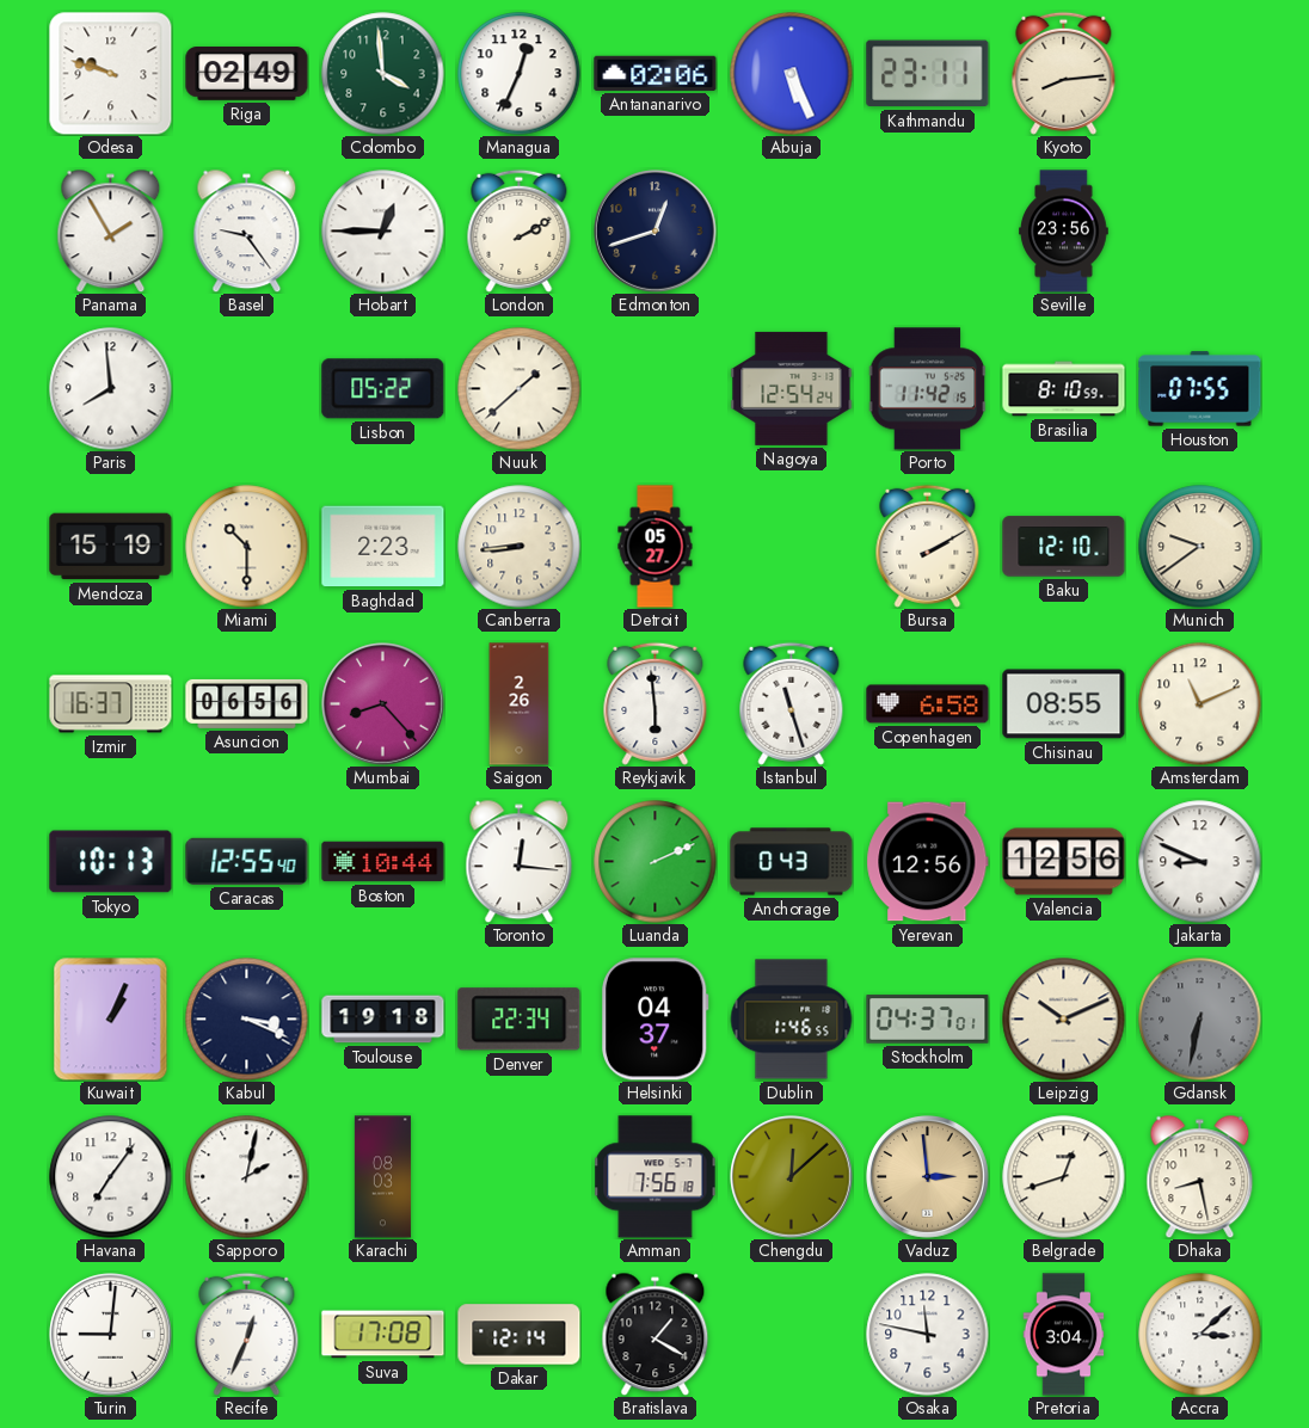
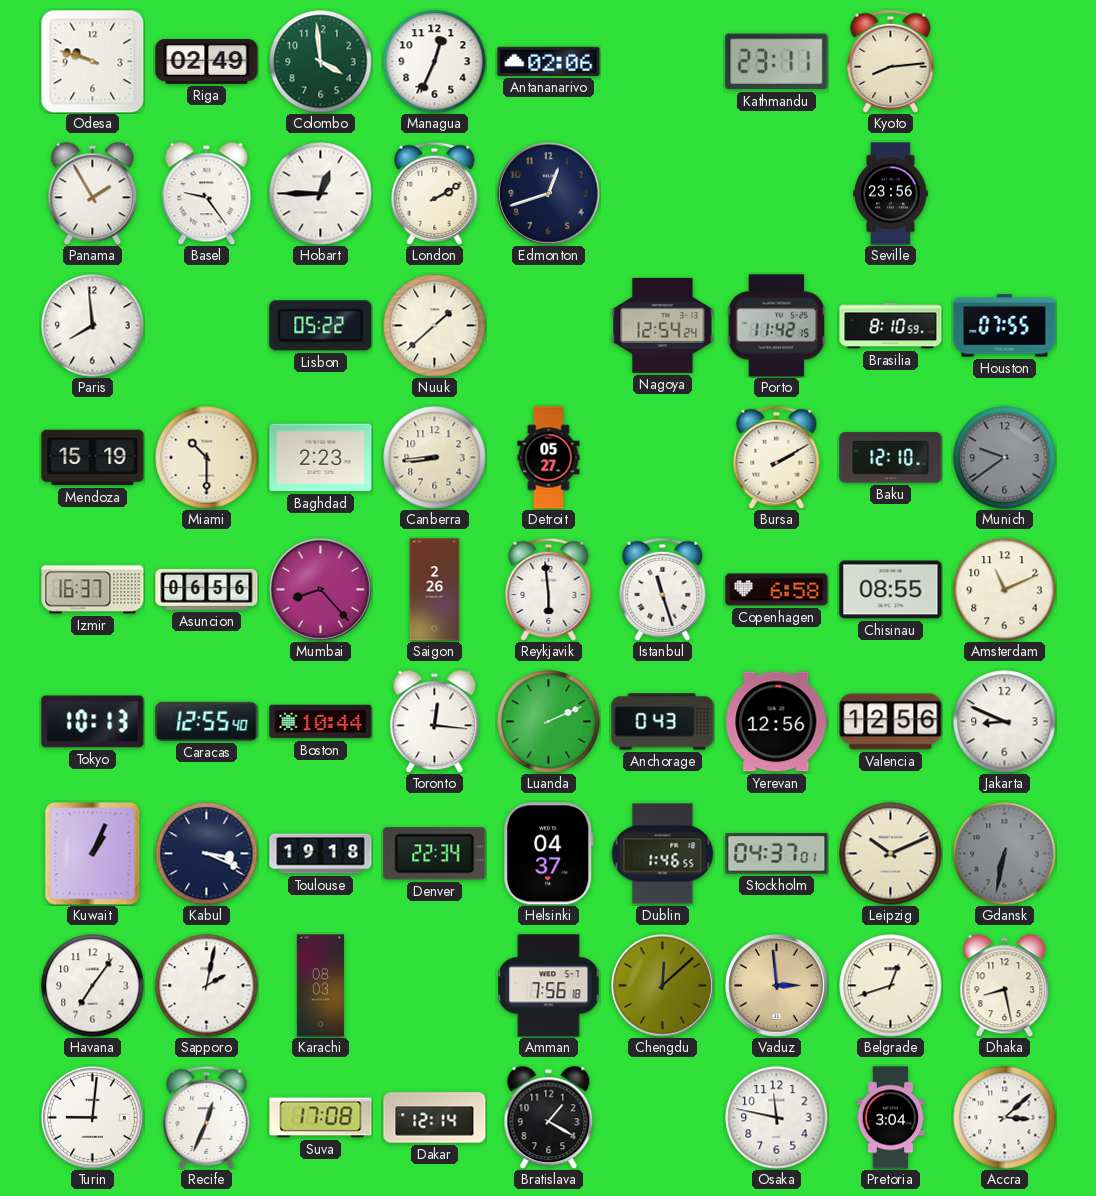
Abuja: 5:26 -> none (792, 74)
Munich dial: cream -> grey (1005, 458)
